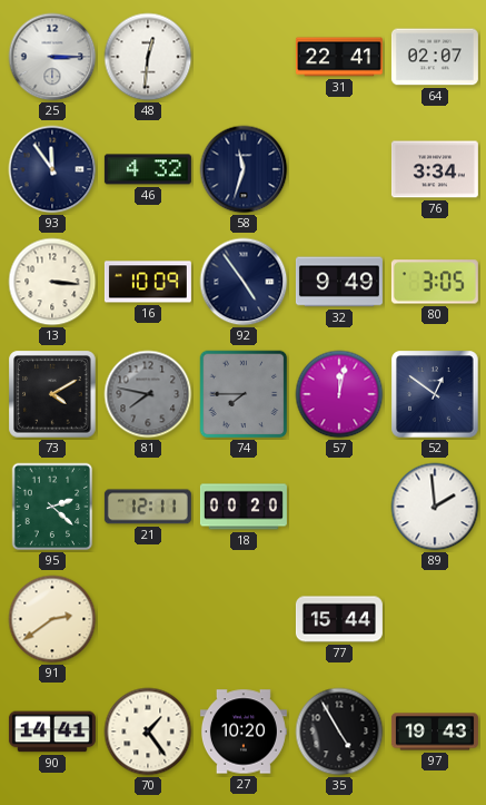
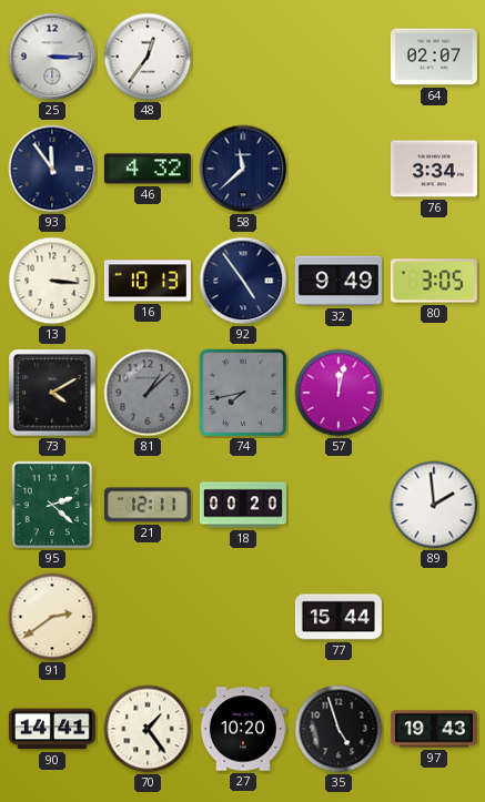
48: 12:31 -> 12:36 (148, 57)
31: 22:41 -> none (339, 57)
58: 11:33 -> 11:38 (243, 169)
16: 10:09 -> 10:13 (148, 281)
81: 7:47 -> 1:08 (148, 393)
74: 7:45 -> 7:43 (243, 393)
52: 12:51 -> none (435, 394)
35: 4:55 -> 4:57 (339, 729)
